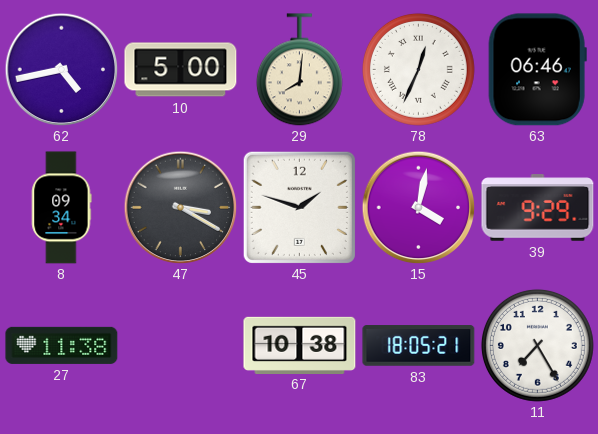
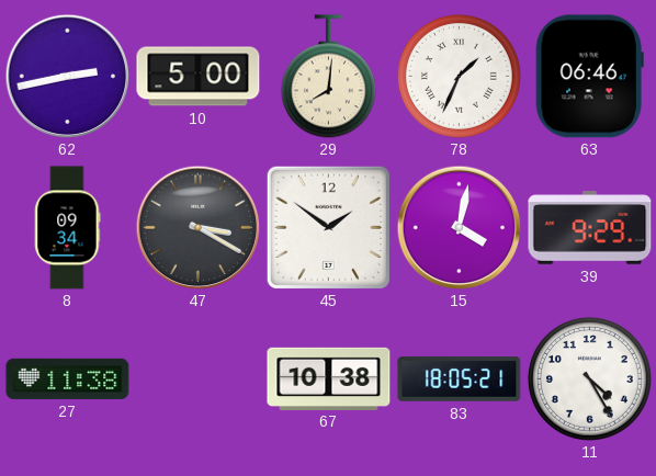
62: 4:43 -> 2:43 (67, 76)
78: 12:34 -> 1:34 (459, 76)
45: 1:48 -> 1:51 (328, 227)
11: 7:25 -> 4:25 (589, 378)
